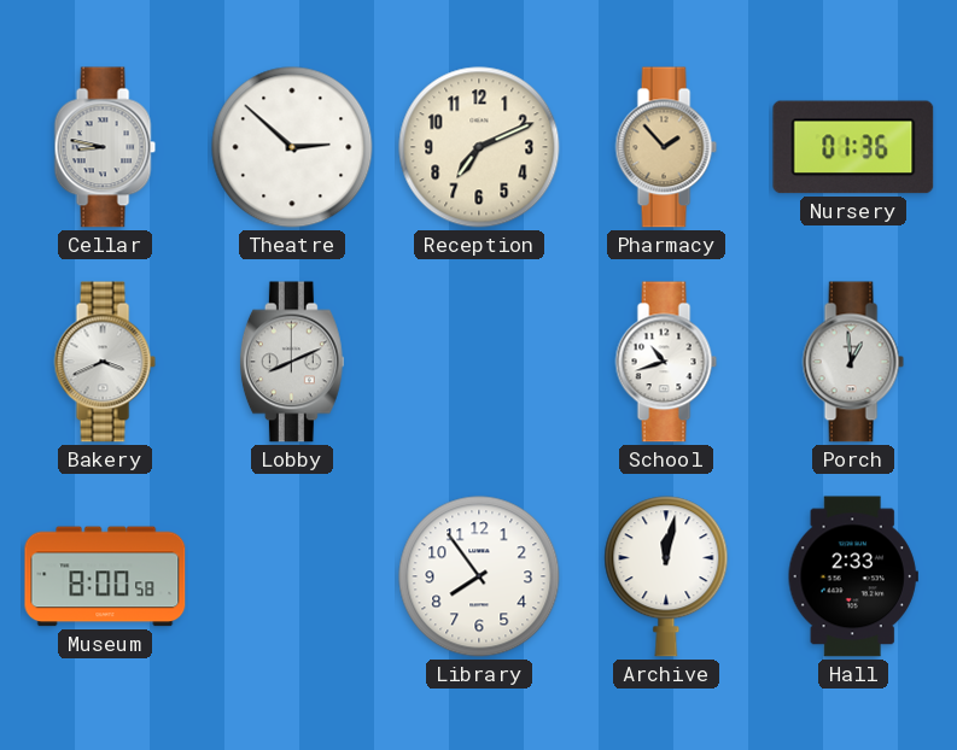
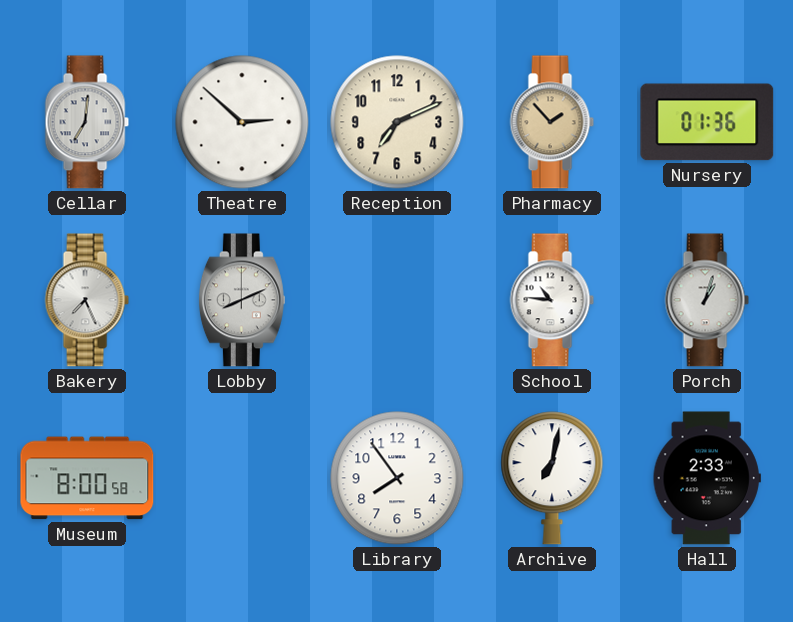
Cellar: 8:47 -> 7:01 (87, 122)
Bakery: 3:41 -> 7:26 (87, 300)
School: 10:42 -> 10:46 (552, 300)
Porch: 12:59 -> 1:03 (707, 300)
Archive: 12:02 -> 7:02 (552, 478)
